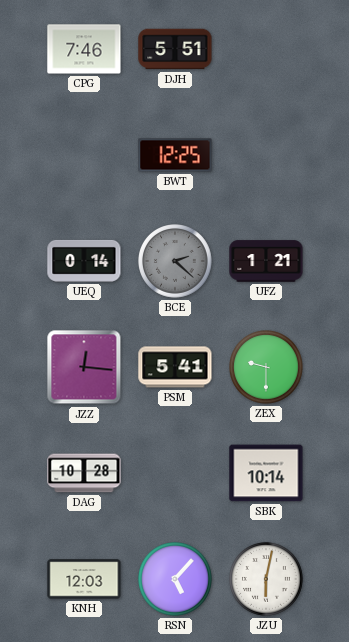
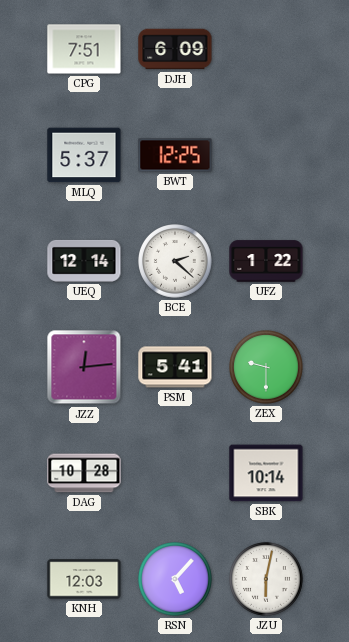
CPG: 7:46 -> 7:51 (84, 49)
DJH: 5:51 -> 6:09 (175, 49)
MLQ: none -> 5:37 (84, 155)
UEQ: 0:14 -> 12:14 (84, 261)
BCE dial: grey -> white (176, 262)
UFZ: 1:21 -> 1:22 (266, 261)
JZZ: 12:16 -> 12:14 (84, 367)
